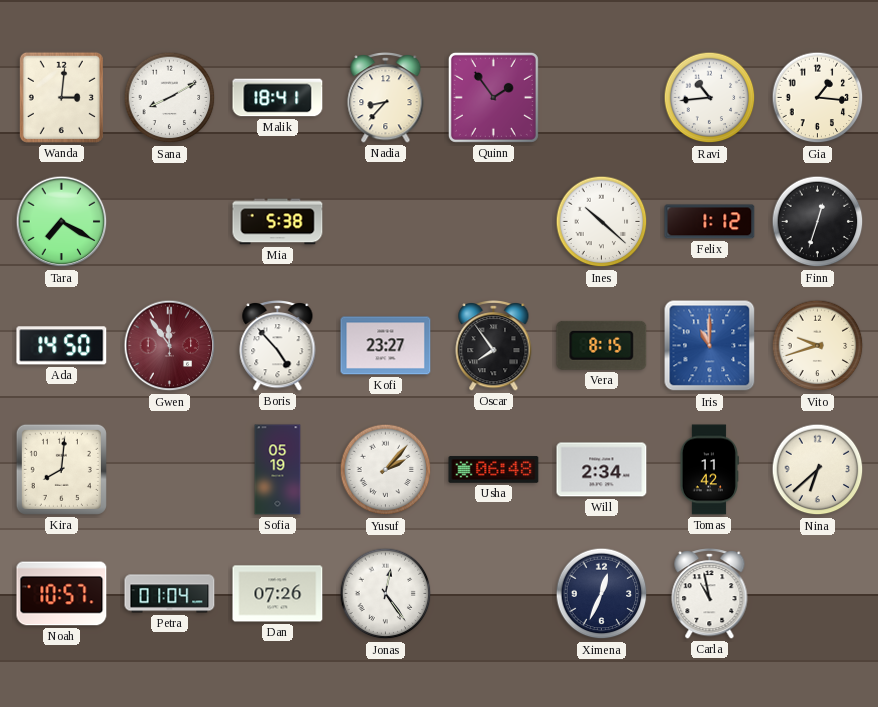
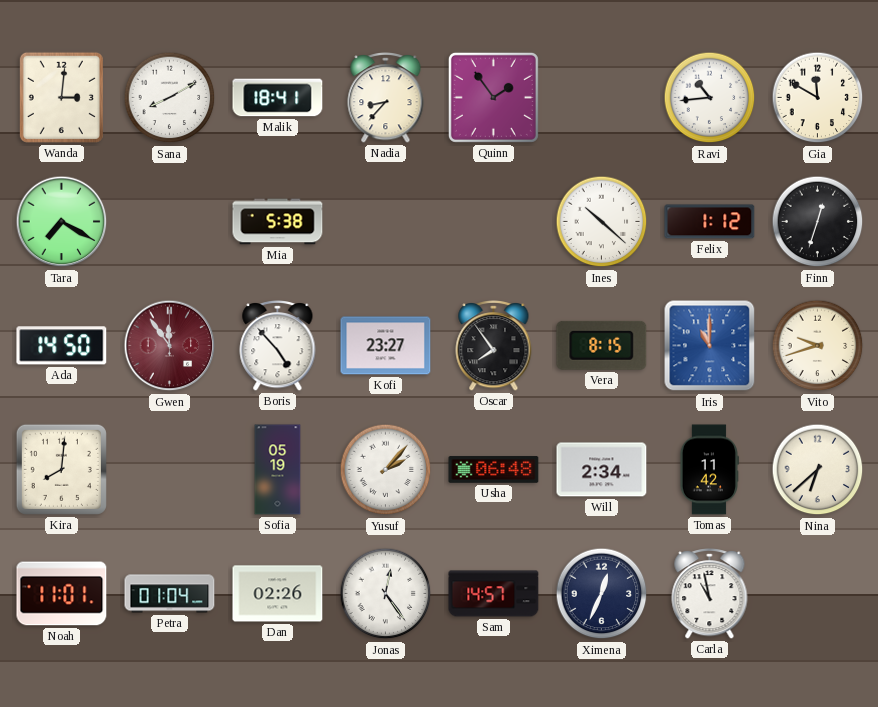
Gia: 1:16 -> 11:50 (818, 98)
Noah: 10:57 -> 11:01 (62, 594)
Dan: 07:26 -> 02:26 (278, 594)
Sam: none -> 14:57 (494, 594)
